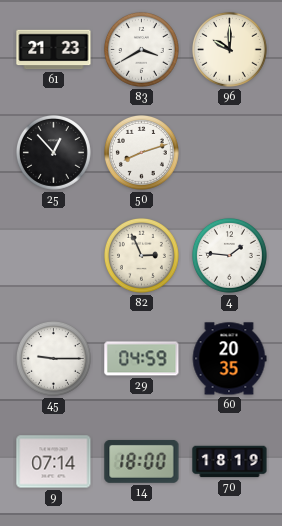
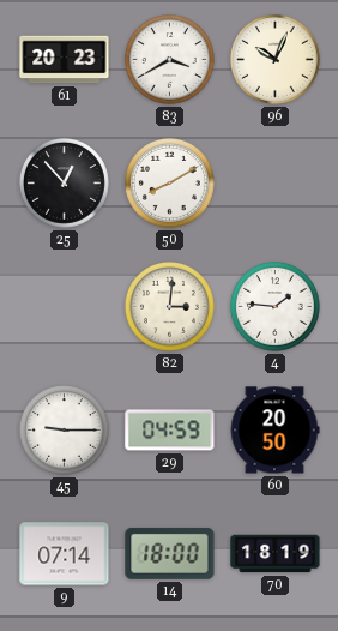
61: 21:23 -> 20:23 (65, 60)
96: 10:00 -> 10:04 (274, 59)
50: 8:12 -> 8:10 (169, 182)
82: 2:56 -> 3:01 (169, 306)
60: 20:35 -> 20:50 (274, 431)
